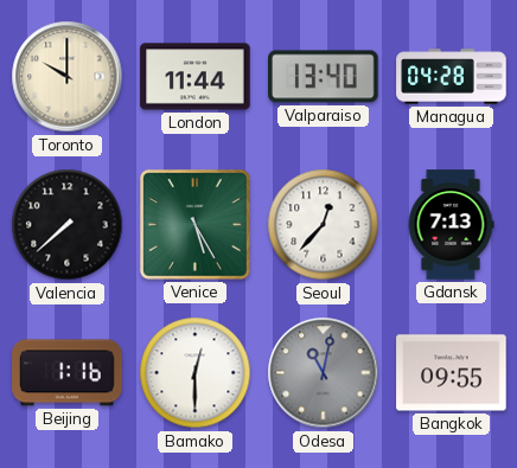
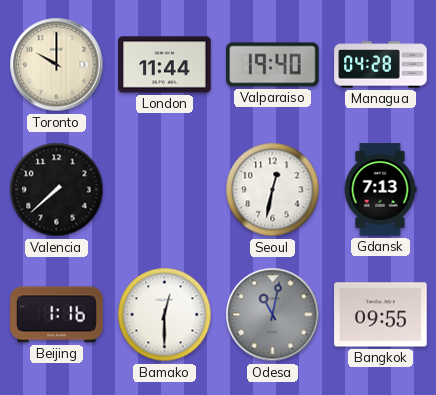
Valparaiso: 13:40 -> 19:40 (273, 65)
Venice: 5:25 -> none (194, 224)
Seoul: 12:37 -> 12:32 (273, 190)
